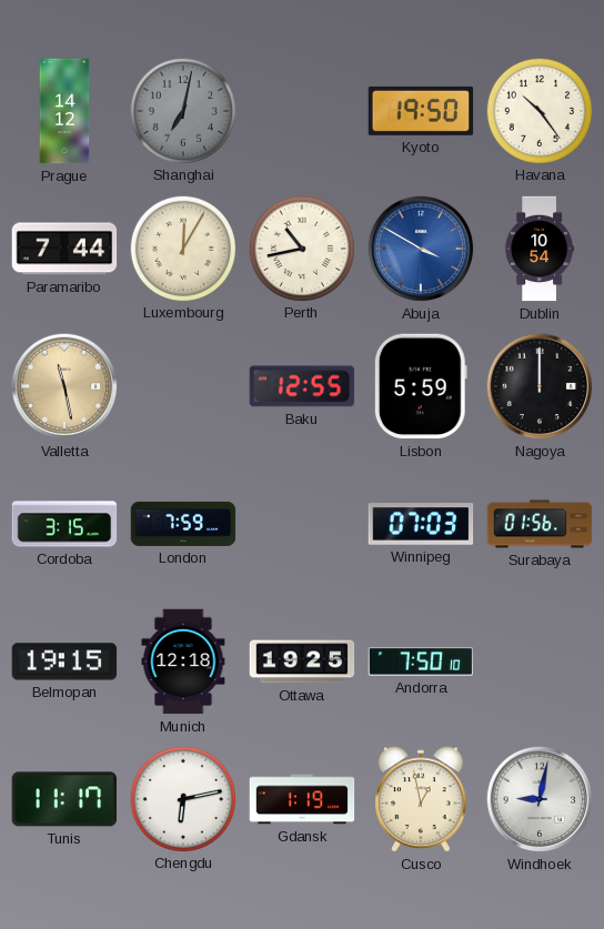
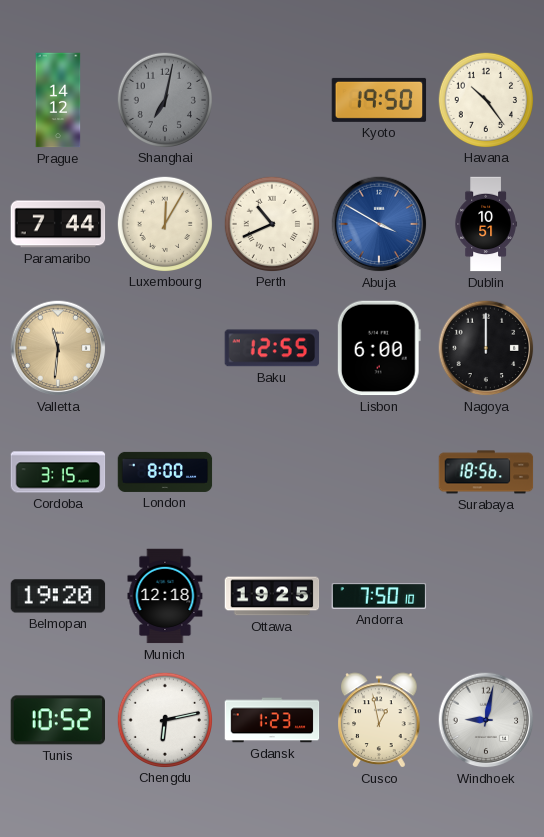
Perth: 10:43 -> 10:41 (271, 223)
Dublin: 10:54 -> 10:51 (486, 224)
Valletta: 11:28 -> 11:31 (58, 348)
Lisbon: 5:59 -> 6:00 (379, 348)
London: 7:59 -> 8:00 (165, 472)
Winnipeg: 07:03 -> none (421, 524)
Surabaya: 01:56 -> 18:56 (486, 472)
Belmopan: 19:15 -> 19:20 (58, 596)
Tunis: 11:17 -> 10:52 (58, 720)
Gdansk: 1:19 -> 1:23 (272, 720)
